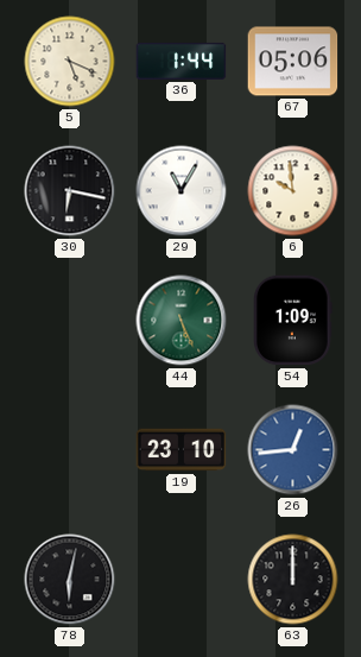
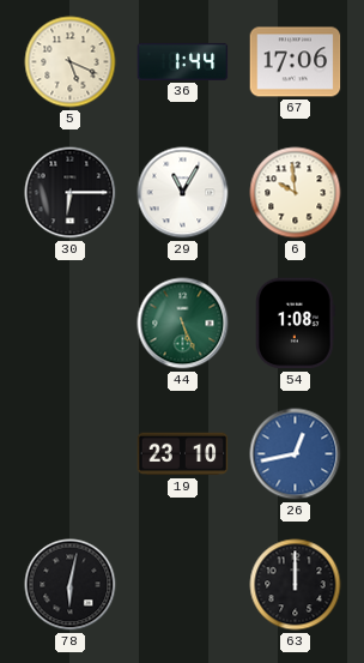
67: 05:06 -> 17:06 (296, 62)
30: 6:17 -> 6:15 (71, 193)
54: 1:09 -> 1:08 (296, 324)
26: 12:44 -> 12:43 (296, 454)
